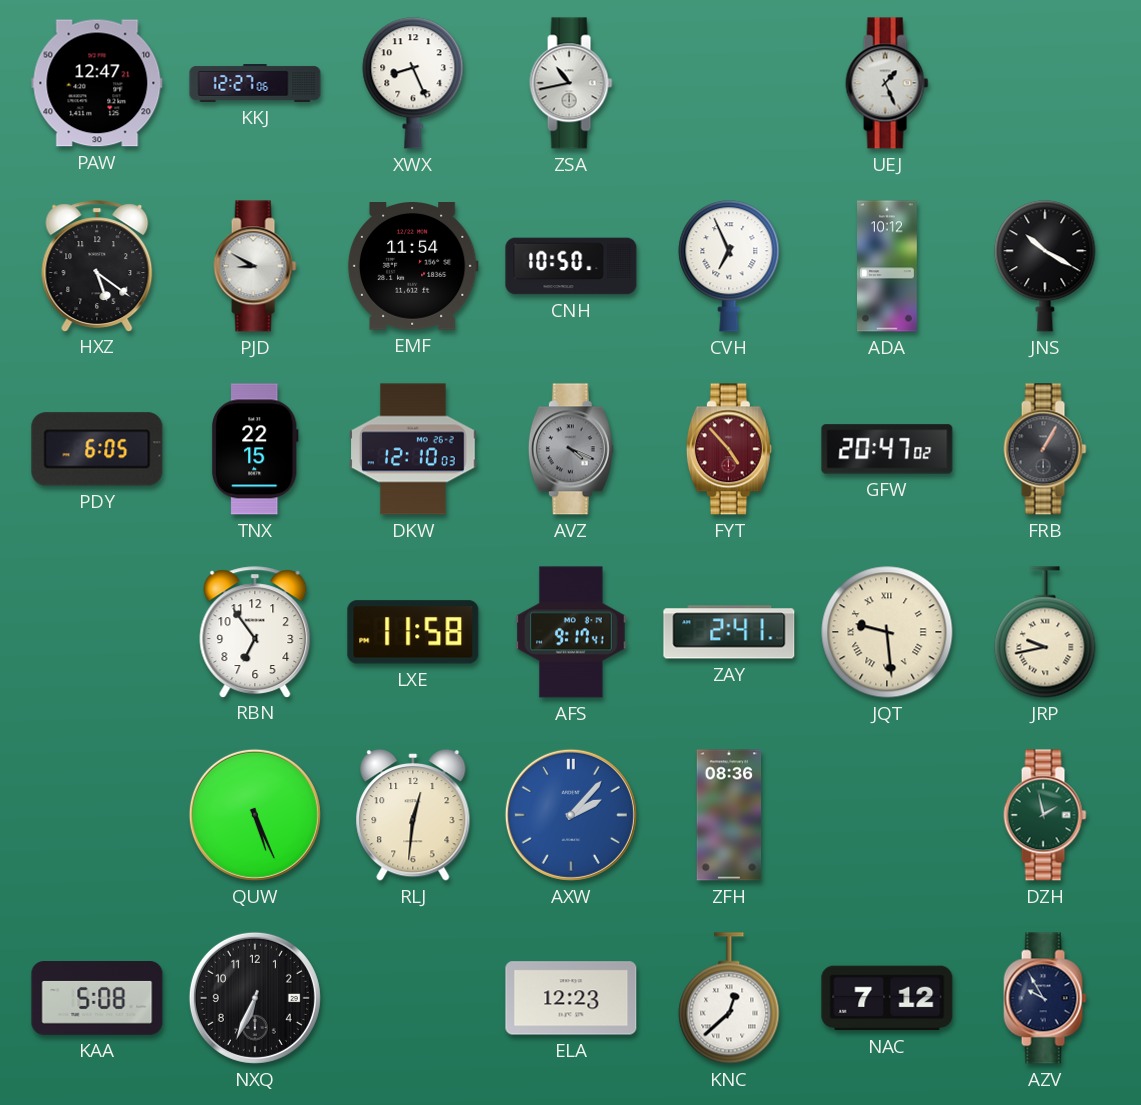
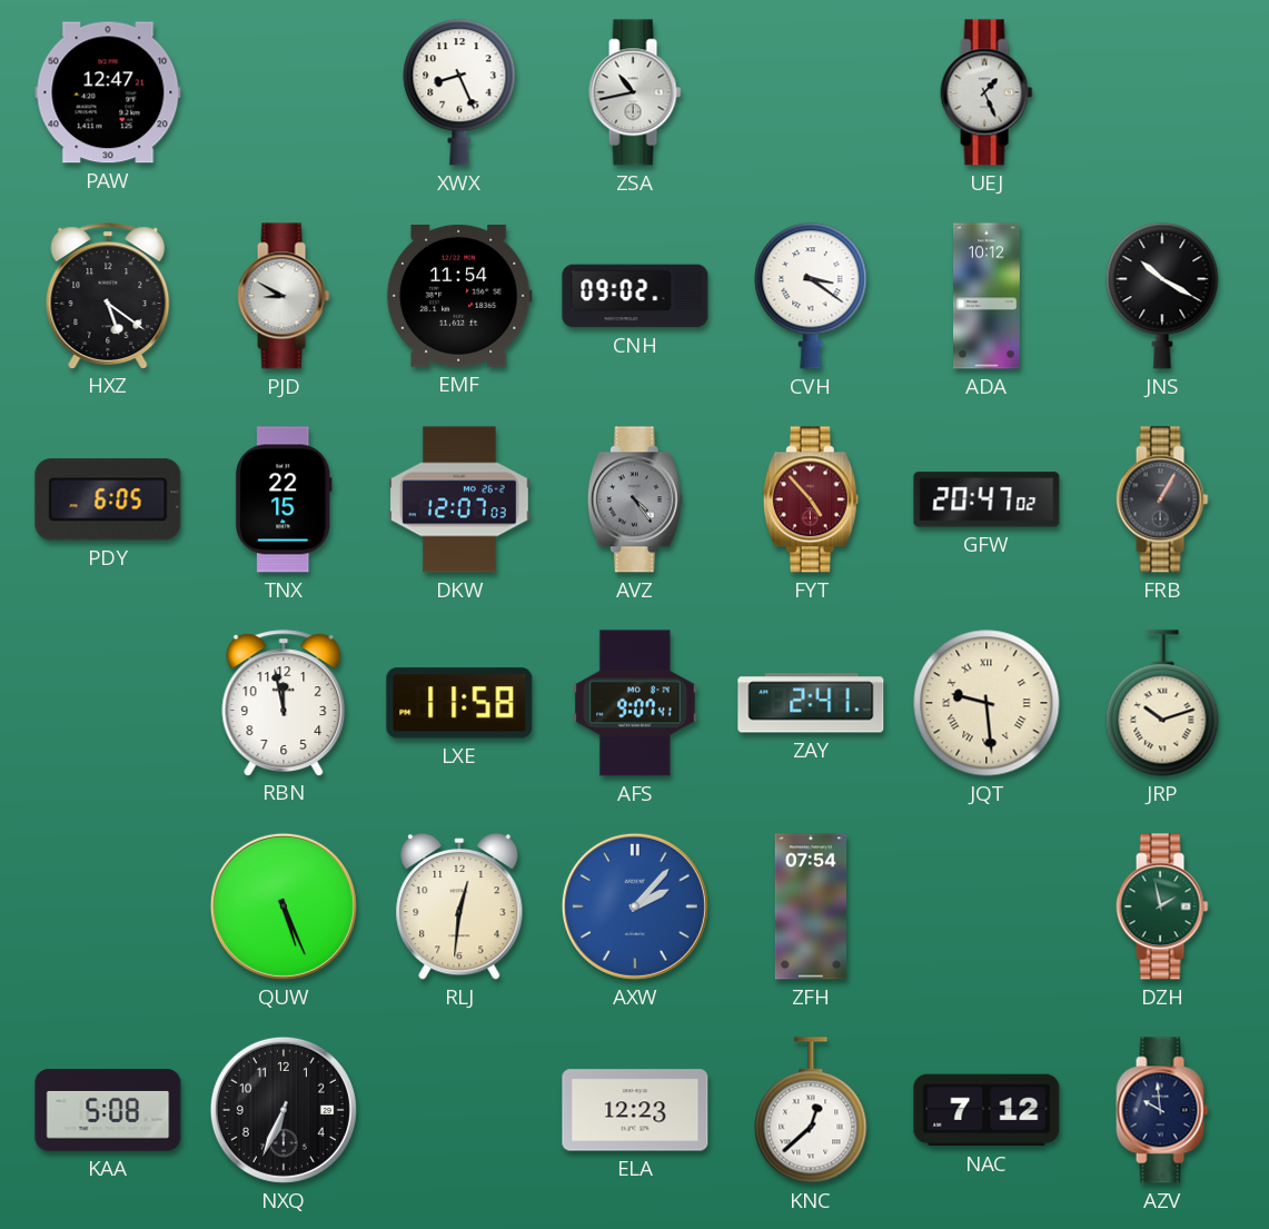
KKJ: 12:27 -> none (255, 83)
CNH: 10:50 -> 09:02 (635, 296)
CVH: 6:56 -> 3:21 (811, 296)
DKW: 12:10 -> 12:07 (459, 499)
AVZ: 4:19 -> 4:24 (635, 499)
RBN: 6:54 -> 11:58 (284, 703)
AFS: 9:17 -> 9:07 (635, 703)
JRP: 9:43 -> 10:12 (1162, 703)
ZFH: 08:36 -> 07:54 (811, 906)
AZV: 9:55 -> 9:59 (1162, 1110)
